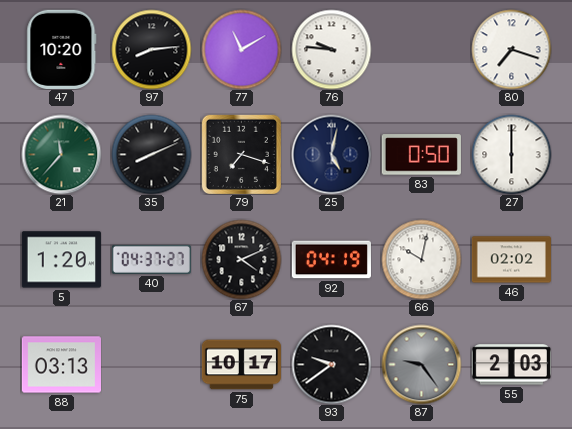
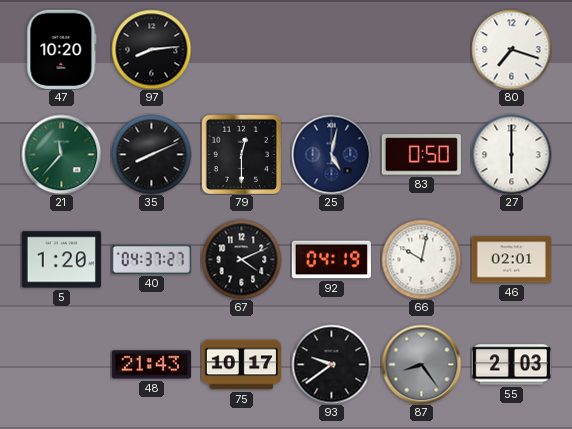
77: 11:10 -> none (241, 49)
76: 9:46 -> none (331, 49)
79: 7:18 -> 12:30 (241, 154)
46: 02:02 -> 02:01 (511, 260)
88: 03:13 -> none (61, 365)
48: none -> 21:43 (151, 365)
87: 9:24 -> 8:24 (421, 364)
